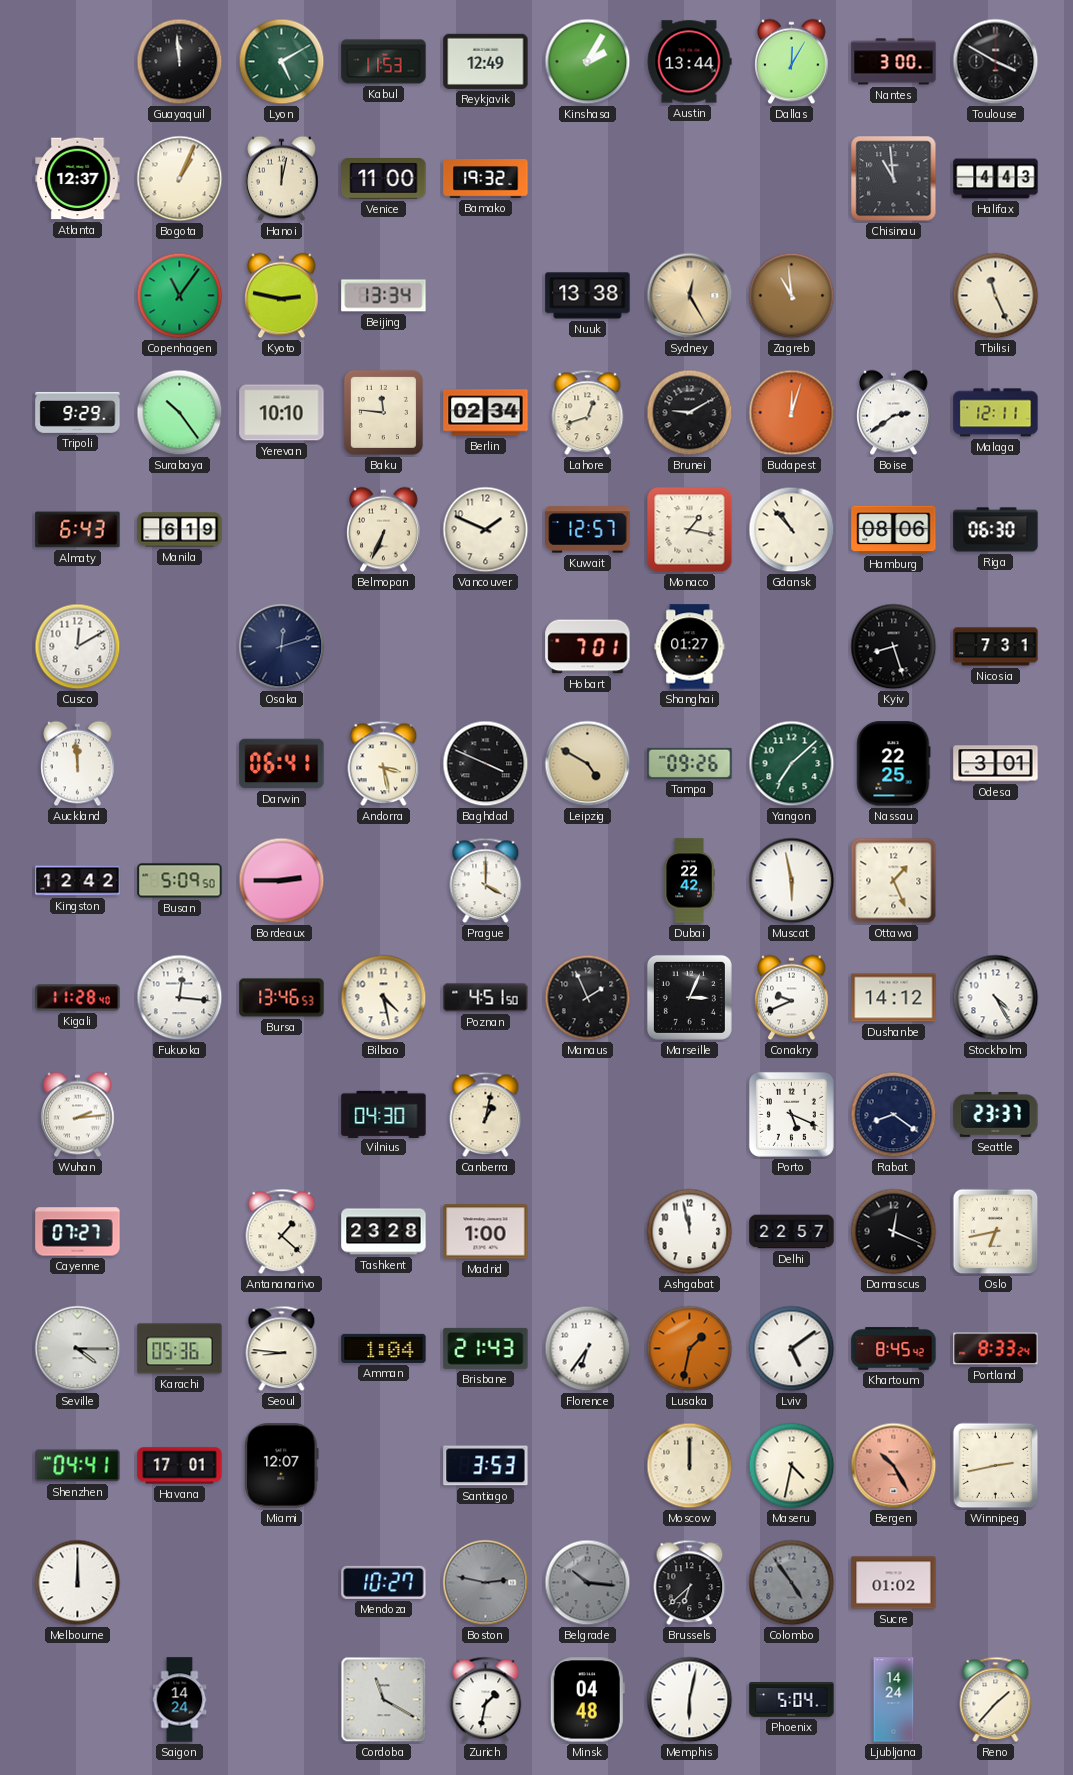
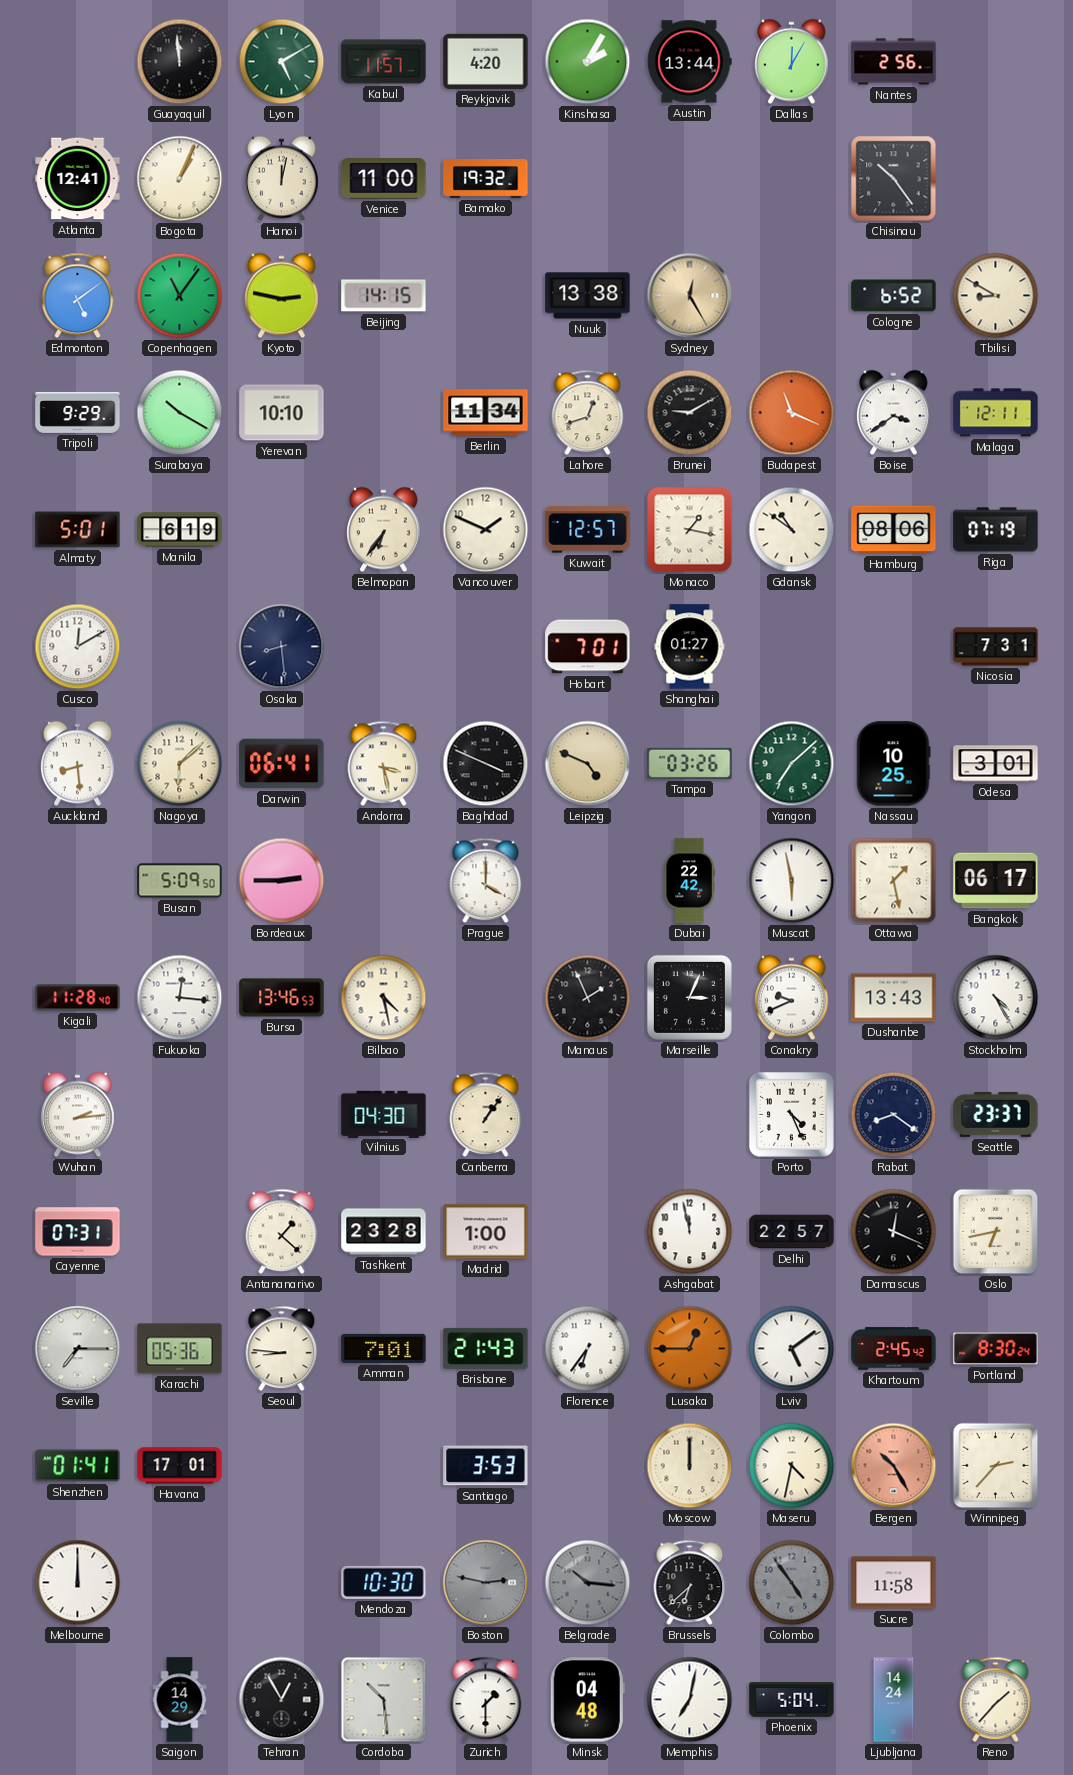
Kabul: 11:53 -> 11:57 (384, 62)
Reykjavik: 12:49 -> 4:20 (486, 61)
Nantes: 3:00 -> 2:56 (894, 62)
Toulouse: 3:50 -> none (996, 62)
Atlanta: 12:37 -> 12:41 (78, 179)
Chisinau: 10:59 -> 10:24 (894, 179)
Halifax: 4:43 -> none (996, 179)
Edmonton: none -> 5:09 (78, 296)
Beijing: 13:34 -> 14:15 (384, 296)
Zagreb: 10:59 -> none (792, 296)
Cologne: none -> 6:52 (894, 296)
Tbilisi: 11:26 -> 8:50 (996, 296)
Surabaya: 10:24 -> 10:20 (180, 413)
Baku: 11:46 -> none (383, 412)
Berlin: 02:34 -> 11:34 (486, 413)
Budapest: 12:03 -> 11:19 (792, 413)
Boise: 2:39 -> 3:39 (894, 413)
Almaty: 6:43 -> 5:01 (78, 530)
Belmopan: 6:34 -> 6:36 (384, 530)
Gdansk: 10:53 -> 10:51 (792, 530)
Riga: 06:30 -> 07:19 (996, 530)
Osaka: 12:12 -> 8:29 (282, 647)
Kyiv: 8:27 -> none (894, 647)
Auckland: 11:59 -> 8:29 (78, 764)
Nagoya: none -> 6:08 (180, 764)
Leipzig: 4:50 -> 4:49 (588, 764)
Tampa: 09:26 -> 03:26 (690, 763)
Nassau: 22:25 -> 10:25 (894, 764)
Kingston: 12:42 -> none (78, 881)
Ottawa: 1:26 -> 1:28 (894, 881)
Bangkok: none -> 06:17 (996, 881)
Poznan: 4:51 -> none (486, 998)
Dushanbe: 14:12 -> 13:43 (894, 998)
Canberra: 1:02 -> 1:06 (486, 1115)
Porto: 5:19 -> 4:26 (791, 1114)
Cayenne: 07:27 -> 07:31 (78, 1232)
Seville: 4:15 -> 7:15 (78, 1349)
Amman: 1:04 -> 7:01 (384, 1348)
Lusaka: 1:32 -> 12:45 (690, 1349)
Khartoum: 8:45 -> 2:45 (894, 1349)
Portland: 8:33 -> 8:30 (996, 1349)
Shenzhen: 04:41 -> 01:41 (78, 1466)
Miami: 12:07 -> none (282, 1466)
Winnipeg: 2:43 -> 2:37 (996, 1466)
Mendoza: 10:27 -> 10:30 (384, 1582)
Sucre: 01:02 -> 11:58 (894, 1583)
Saigon: 14:24 -> 14:29 (180, 1700)
Tehran: none -> 12:55 (282, 1700)
Cordoba: 11:20 -> 10:29 (384, 1700)
Zurich: 1:32 -> 1:30 (486, 1700)
Memphis: 6:02 -> 7:02 (690, 1700)
